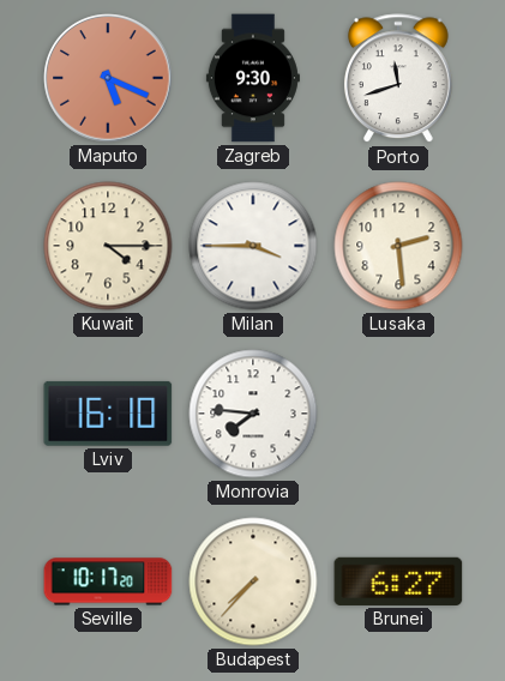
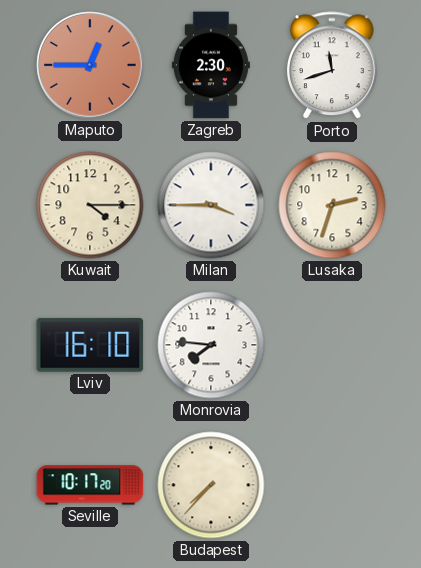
Maputo: 5:19 -> 12:45 (90, 65)
Zagreb: 9:30 -> 2:30 (211, 65)
Lusaka: 2:29 -> 2:33 (332, 205)
Brunei: 6:27 -> none (398, 581)
